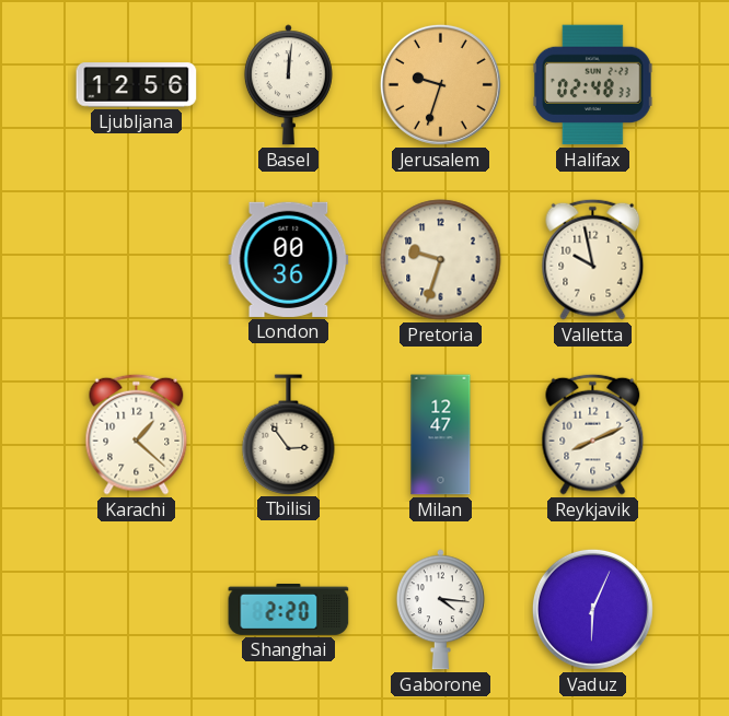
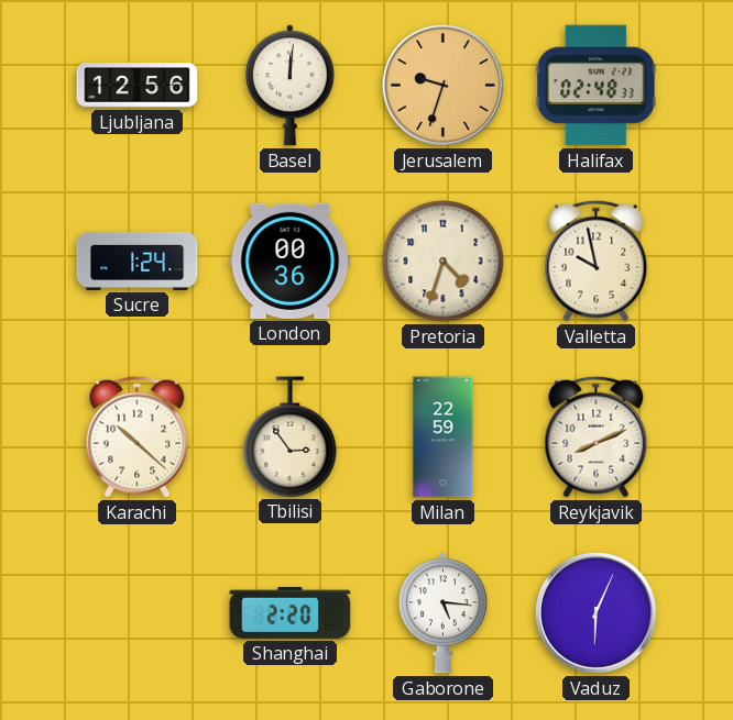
Sucre: none -> 1:24 (138, 261)
Pretoria: 9:33 -> 4:33 (444, 262)
Karachi: 1:22 -> 10:22 (138, 436)
Milan: 12:47 -> 22:59 (444, 437)
Gaborone: 4:16 -> 5:16 (442, 613)
